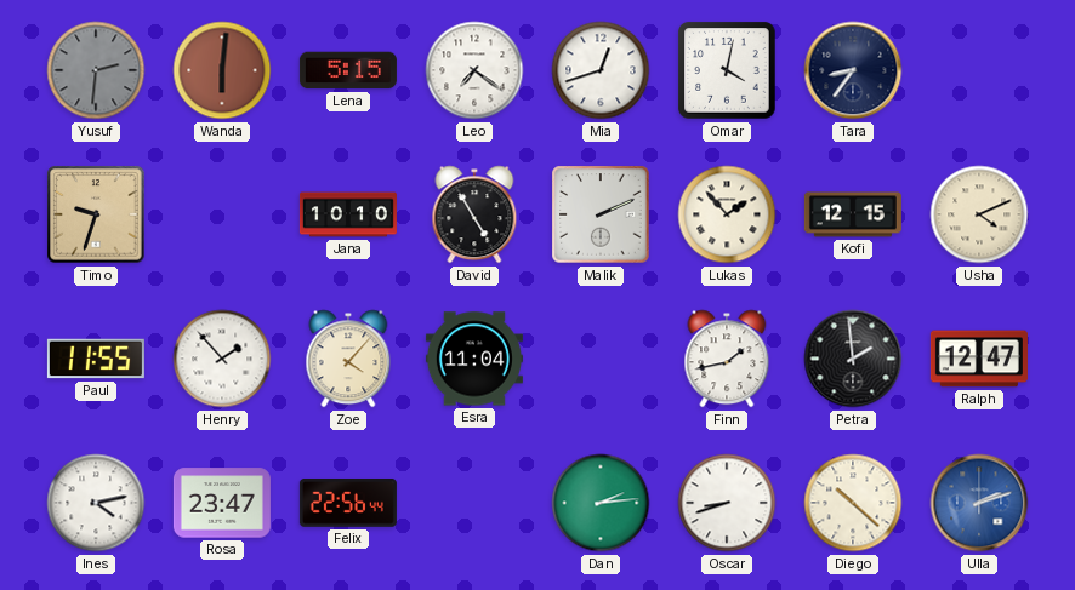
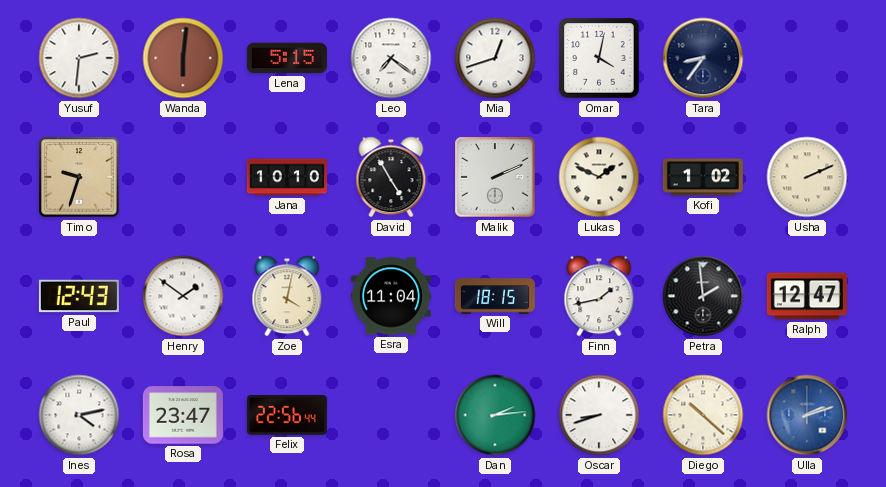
Yusuf dial: grey -> white (79, 58)
Lukas: 1:53 -> 1:49 (599, 177)
Kofi: 12:15 -> 1:02 (703, 177)
Usha: 4:11 -> 2:11 (807, 177)
Paul: 11:55 -> 12:43 (79, 296)
Henry: 1:53 -> 1:51 (183, 296)
Zoe: 4:07 -> 4:02 (287, 296)
Will: none -> 18:15 (495, 296)
